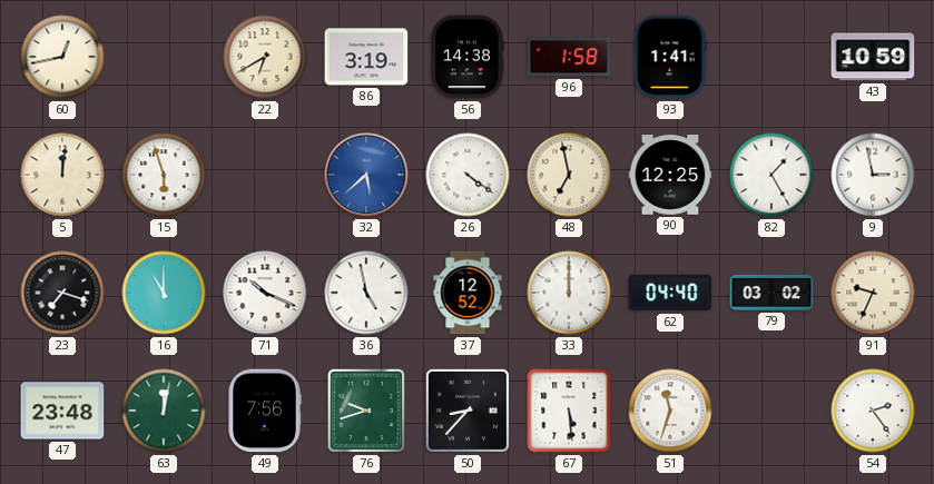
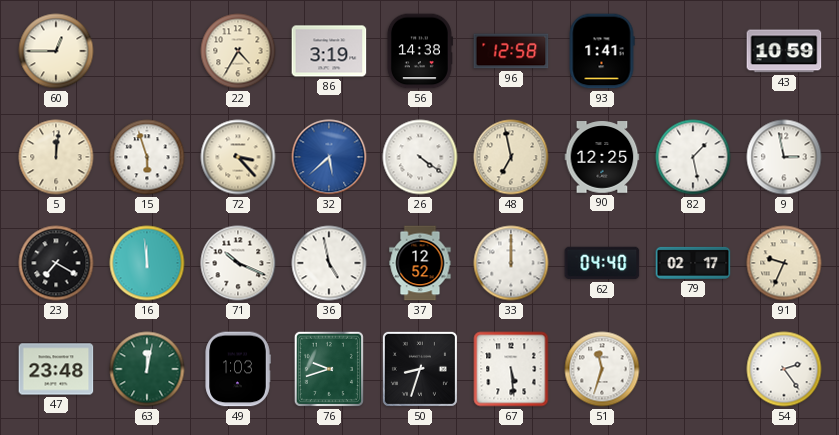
60: 12:43 -> 12:45 (56, 51)
22: 6:40 -> 4:35 (238, 51)
96: 1:58 -> 12:58 (511, 51)
72: none -> 3:23 (238, 157)
82: 1:25 -> 1:28 (693, 157)
23: 7:18 -> 7:20 (56, 263)
16: 11:00 -> 11:59 (147, 263)
79: 03:02 -> 02:17 (693, 263)
49: 7:56 -> 1:03 (238, 369)
50: 8:37 -> 8:33 (420, 369)
